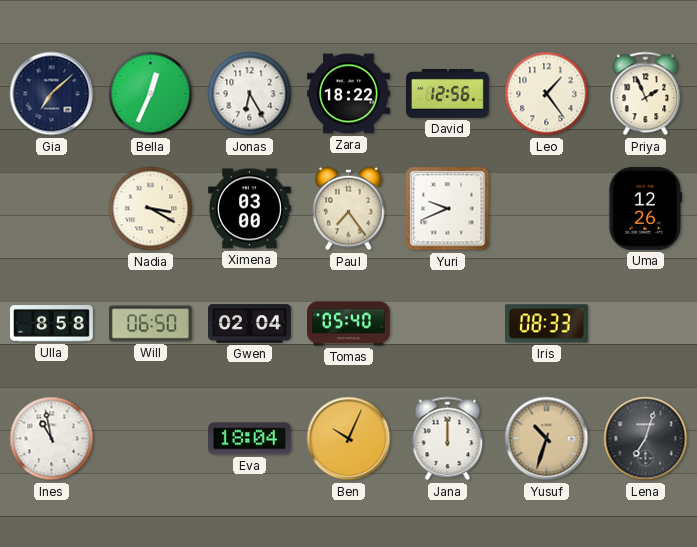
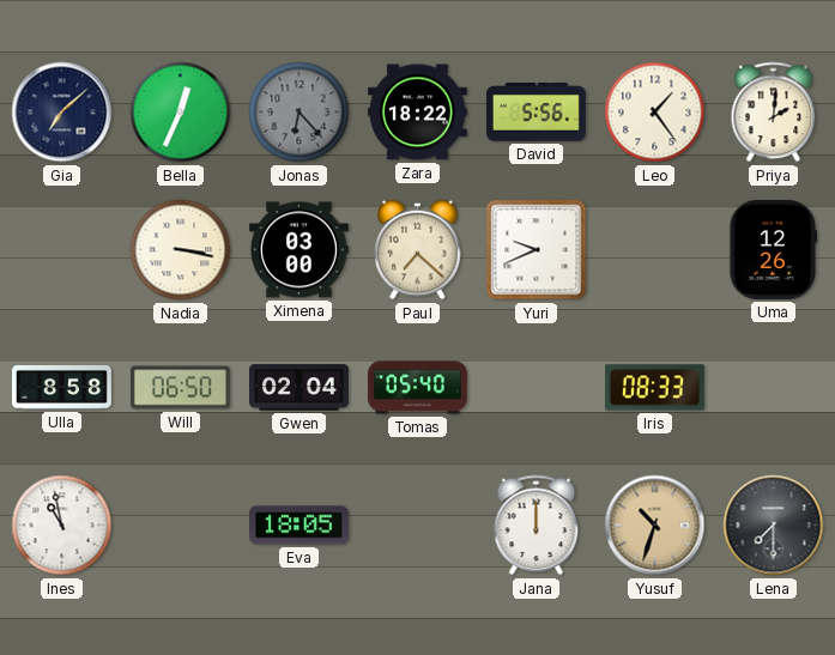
Jonas: 6:25 -> 6:23 (299, 113)
Jonas dial: white -> grey (299, 113)
David: 12:56 -> 5:56 (536, 113)
Priya: 1:56 -> 2:01 (774, 113)
Nadia: 3:20 -> 3:17 (181, 250)
Paul: 7:24 -> 7:22 (418, 250)
Eva: 18:04 -> 18:05 (298, 526)
Ben: 10:04 -> none (349, 439)
Lena: 7:03 -> 7:30 (774, 526)
